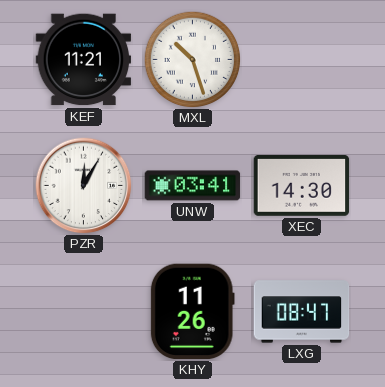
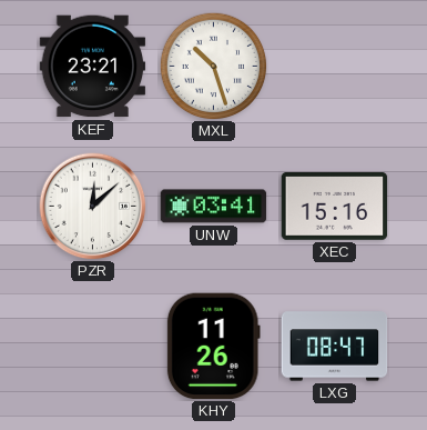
KEF: 11:21 -> 23:21 (93, 67)
PZR: 12:05 -> 12:08 (93, 207)
XEC: 14:30 -> 15:16 (335, 207)
